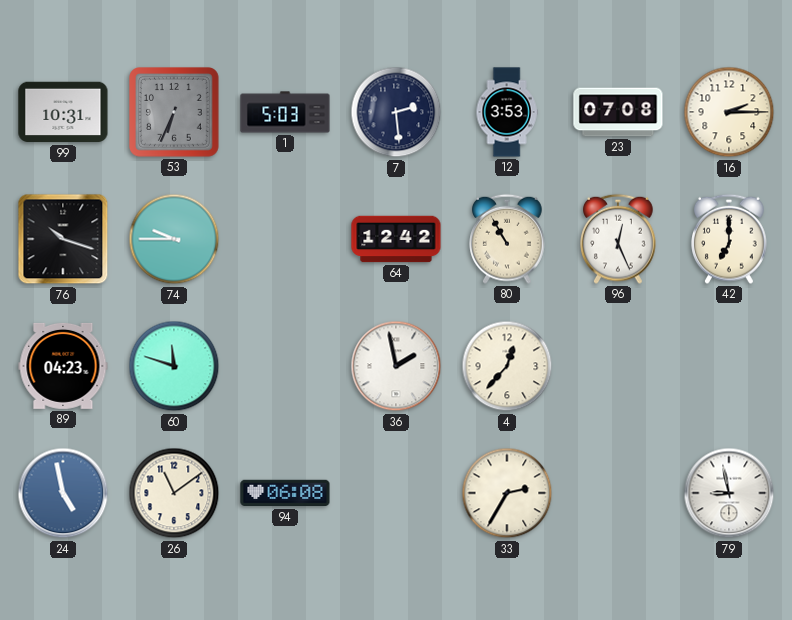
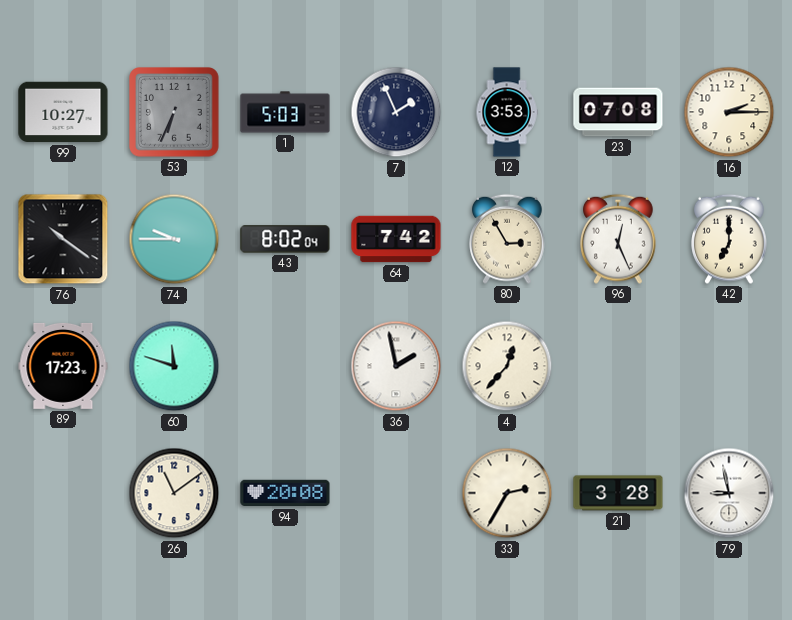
99: 10:31 -> 10:27 (63, 112)
7: 2:29 -> 1:56 (396, 112)
76: 10:18 -> 10:21 (63, 239)
43: none -> 8:02 (285, 239)
64: 12:42 -> 7:42 (396, 239)
80: 10:55 -> 2:55 (507, 239)
89: 04:23 -> 17:23 (63, 366)
24: 4:58 -> none (63, 493)
94: 06:08 -> 20:08 (285, 493)
21: none -> 3:28 (618, 493)
